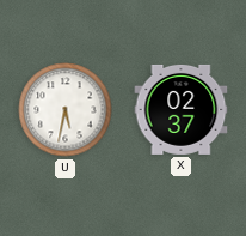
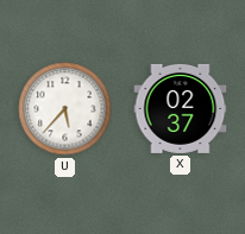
U: 5:32 -> 5:37 (65, 109)
